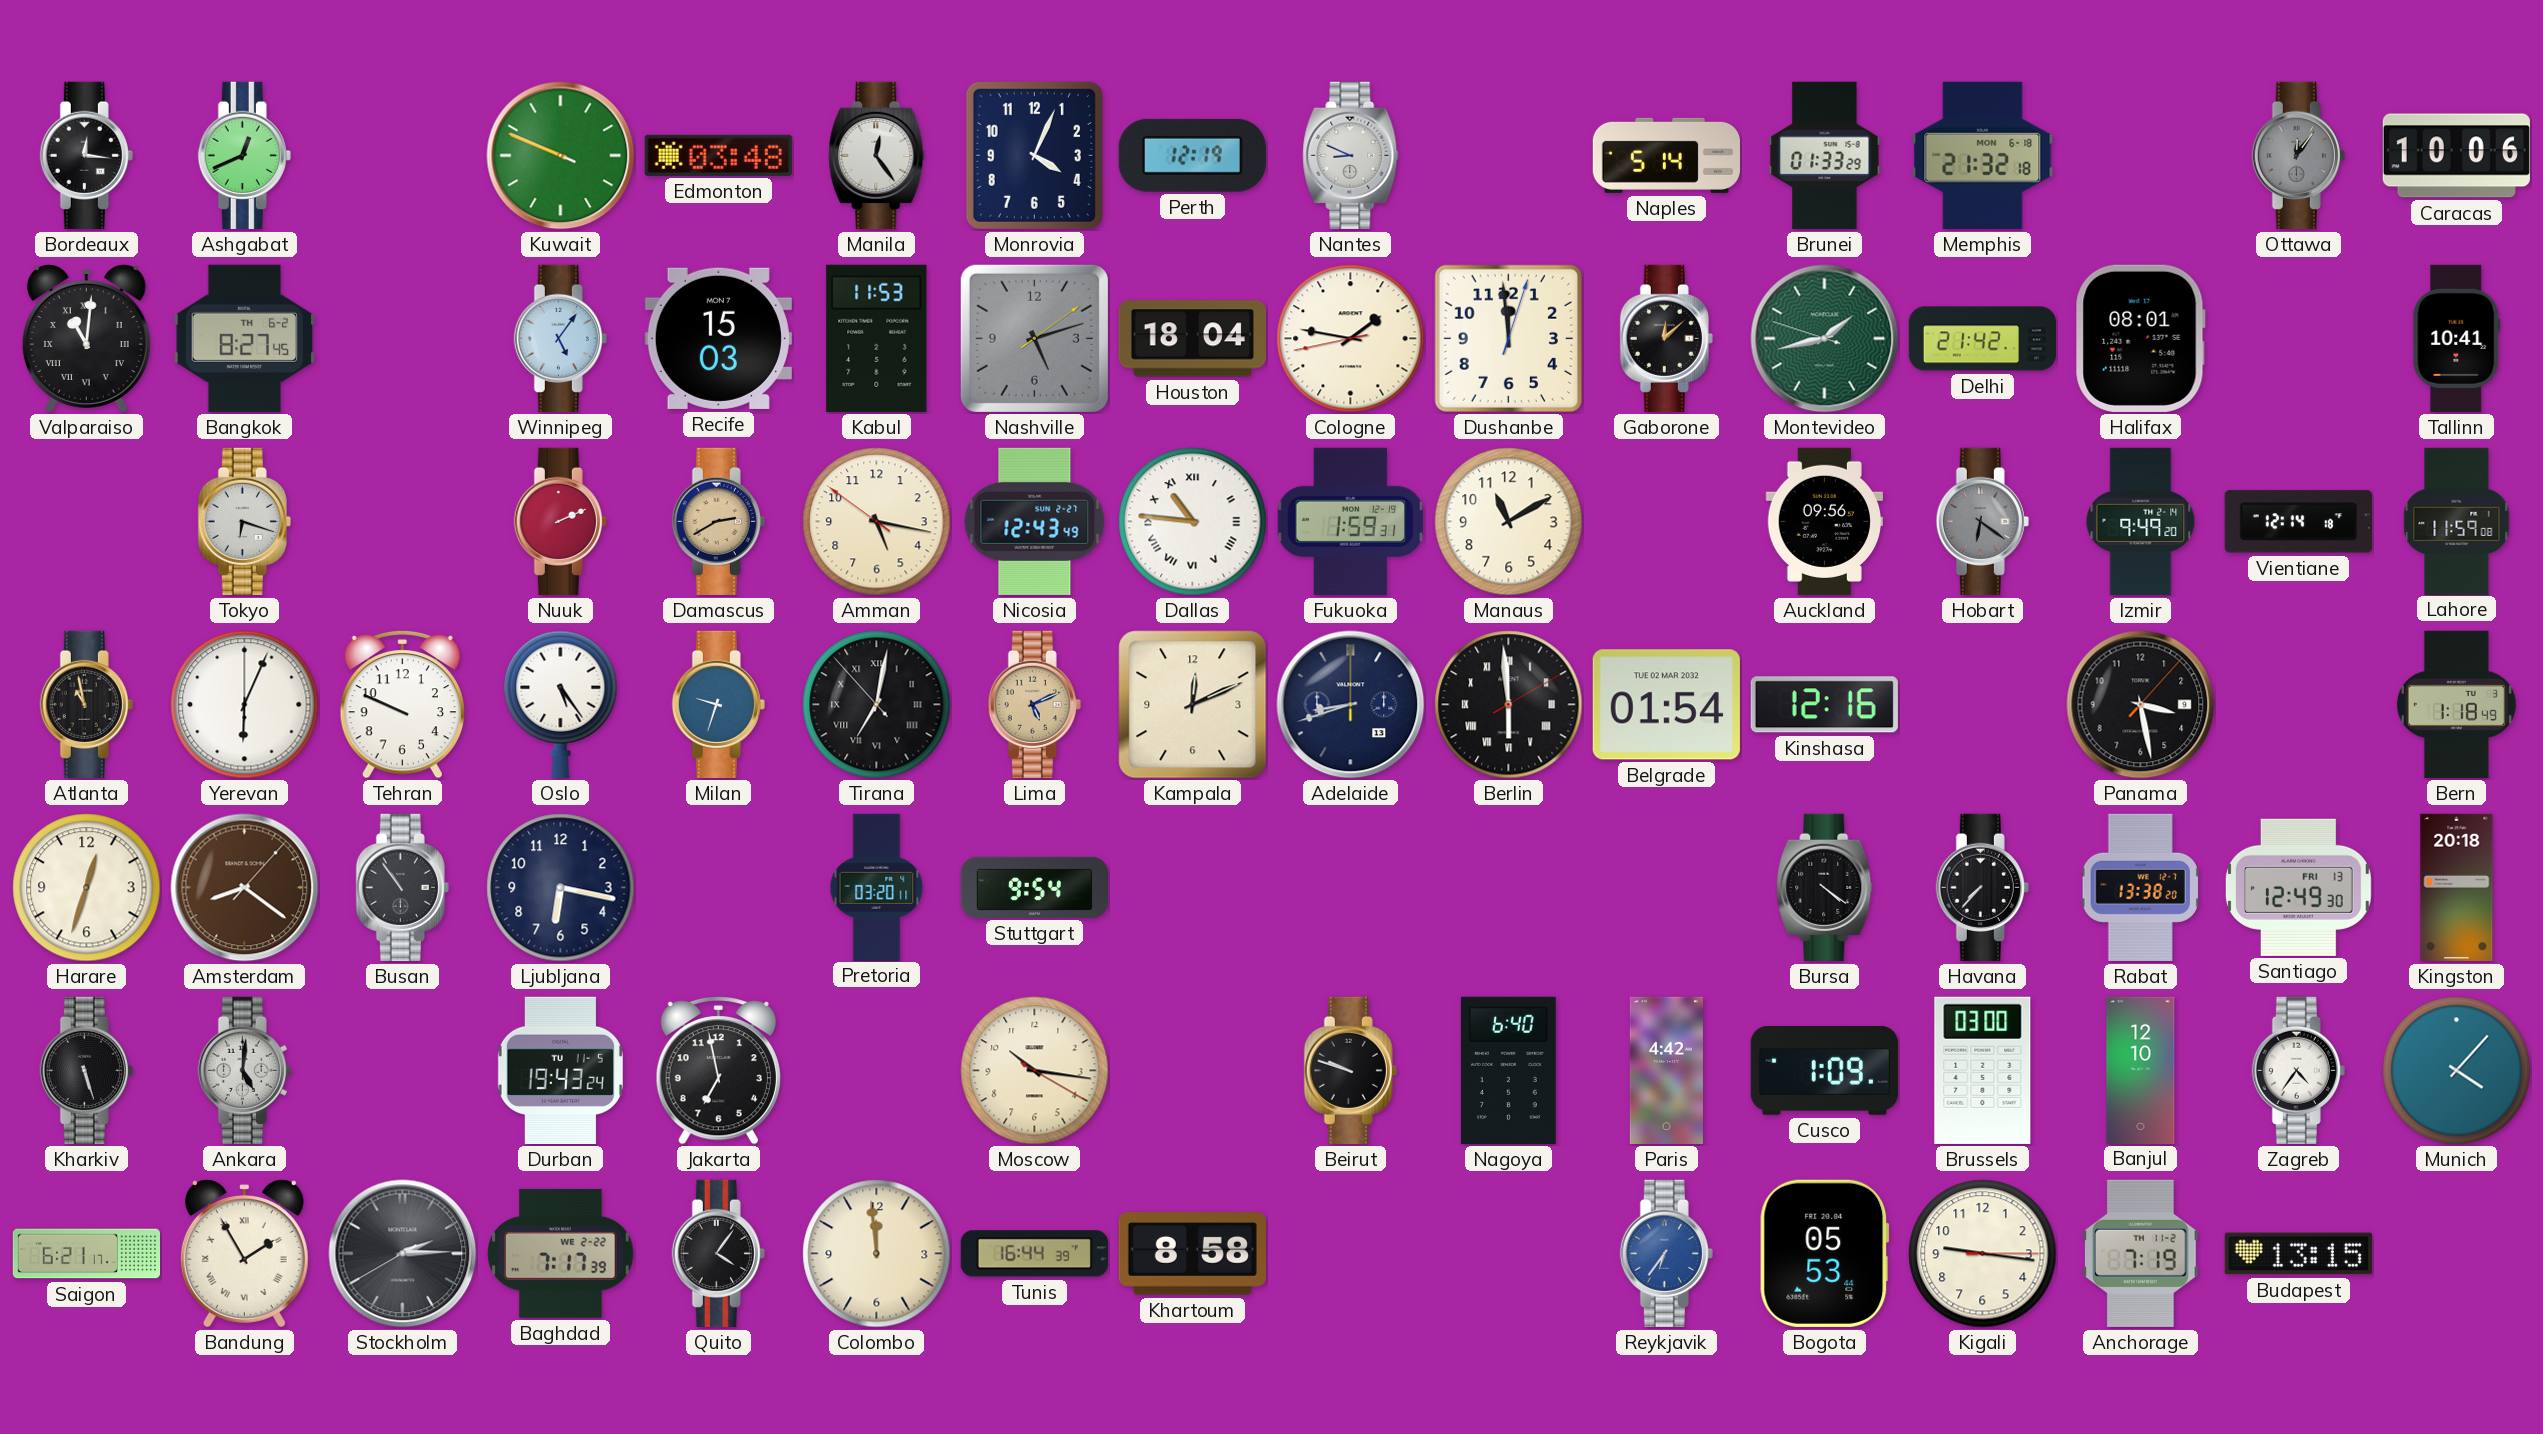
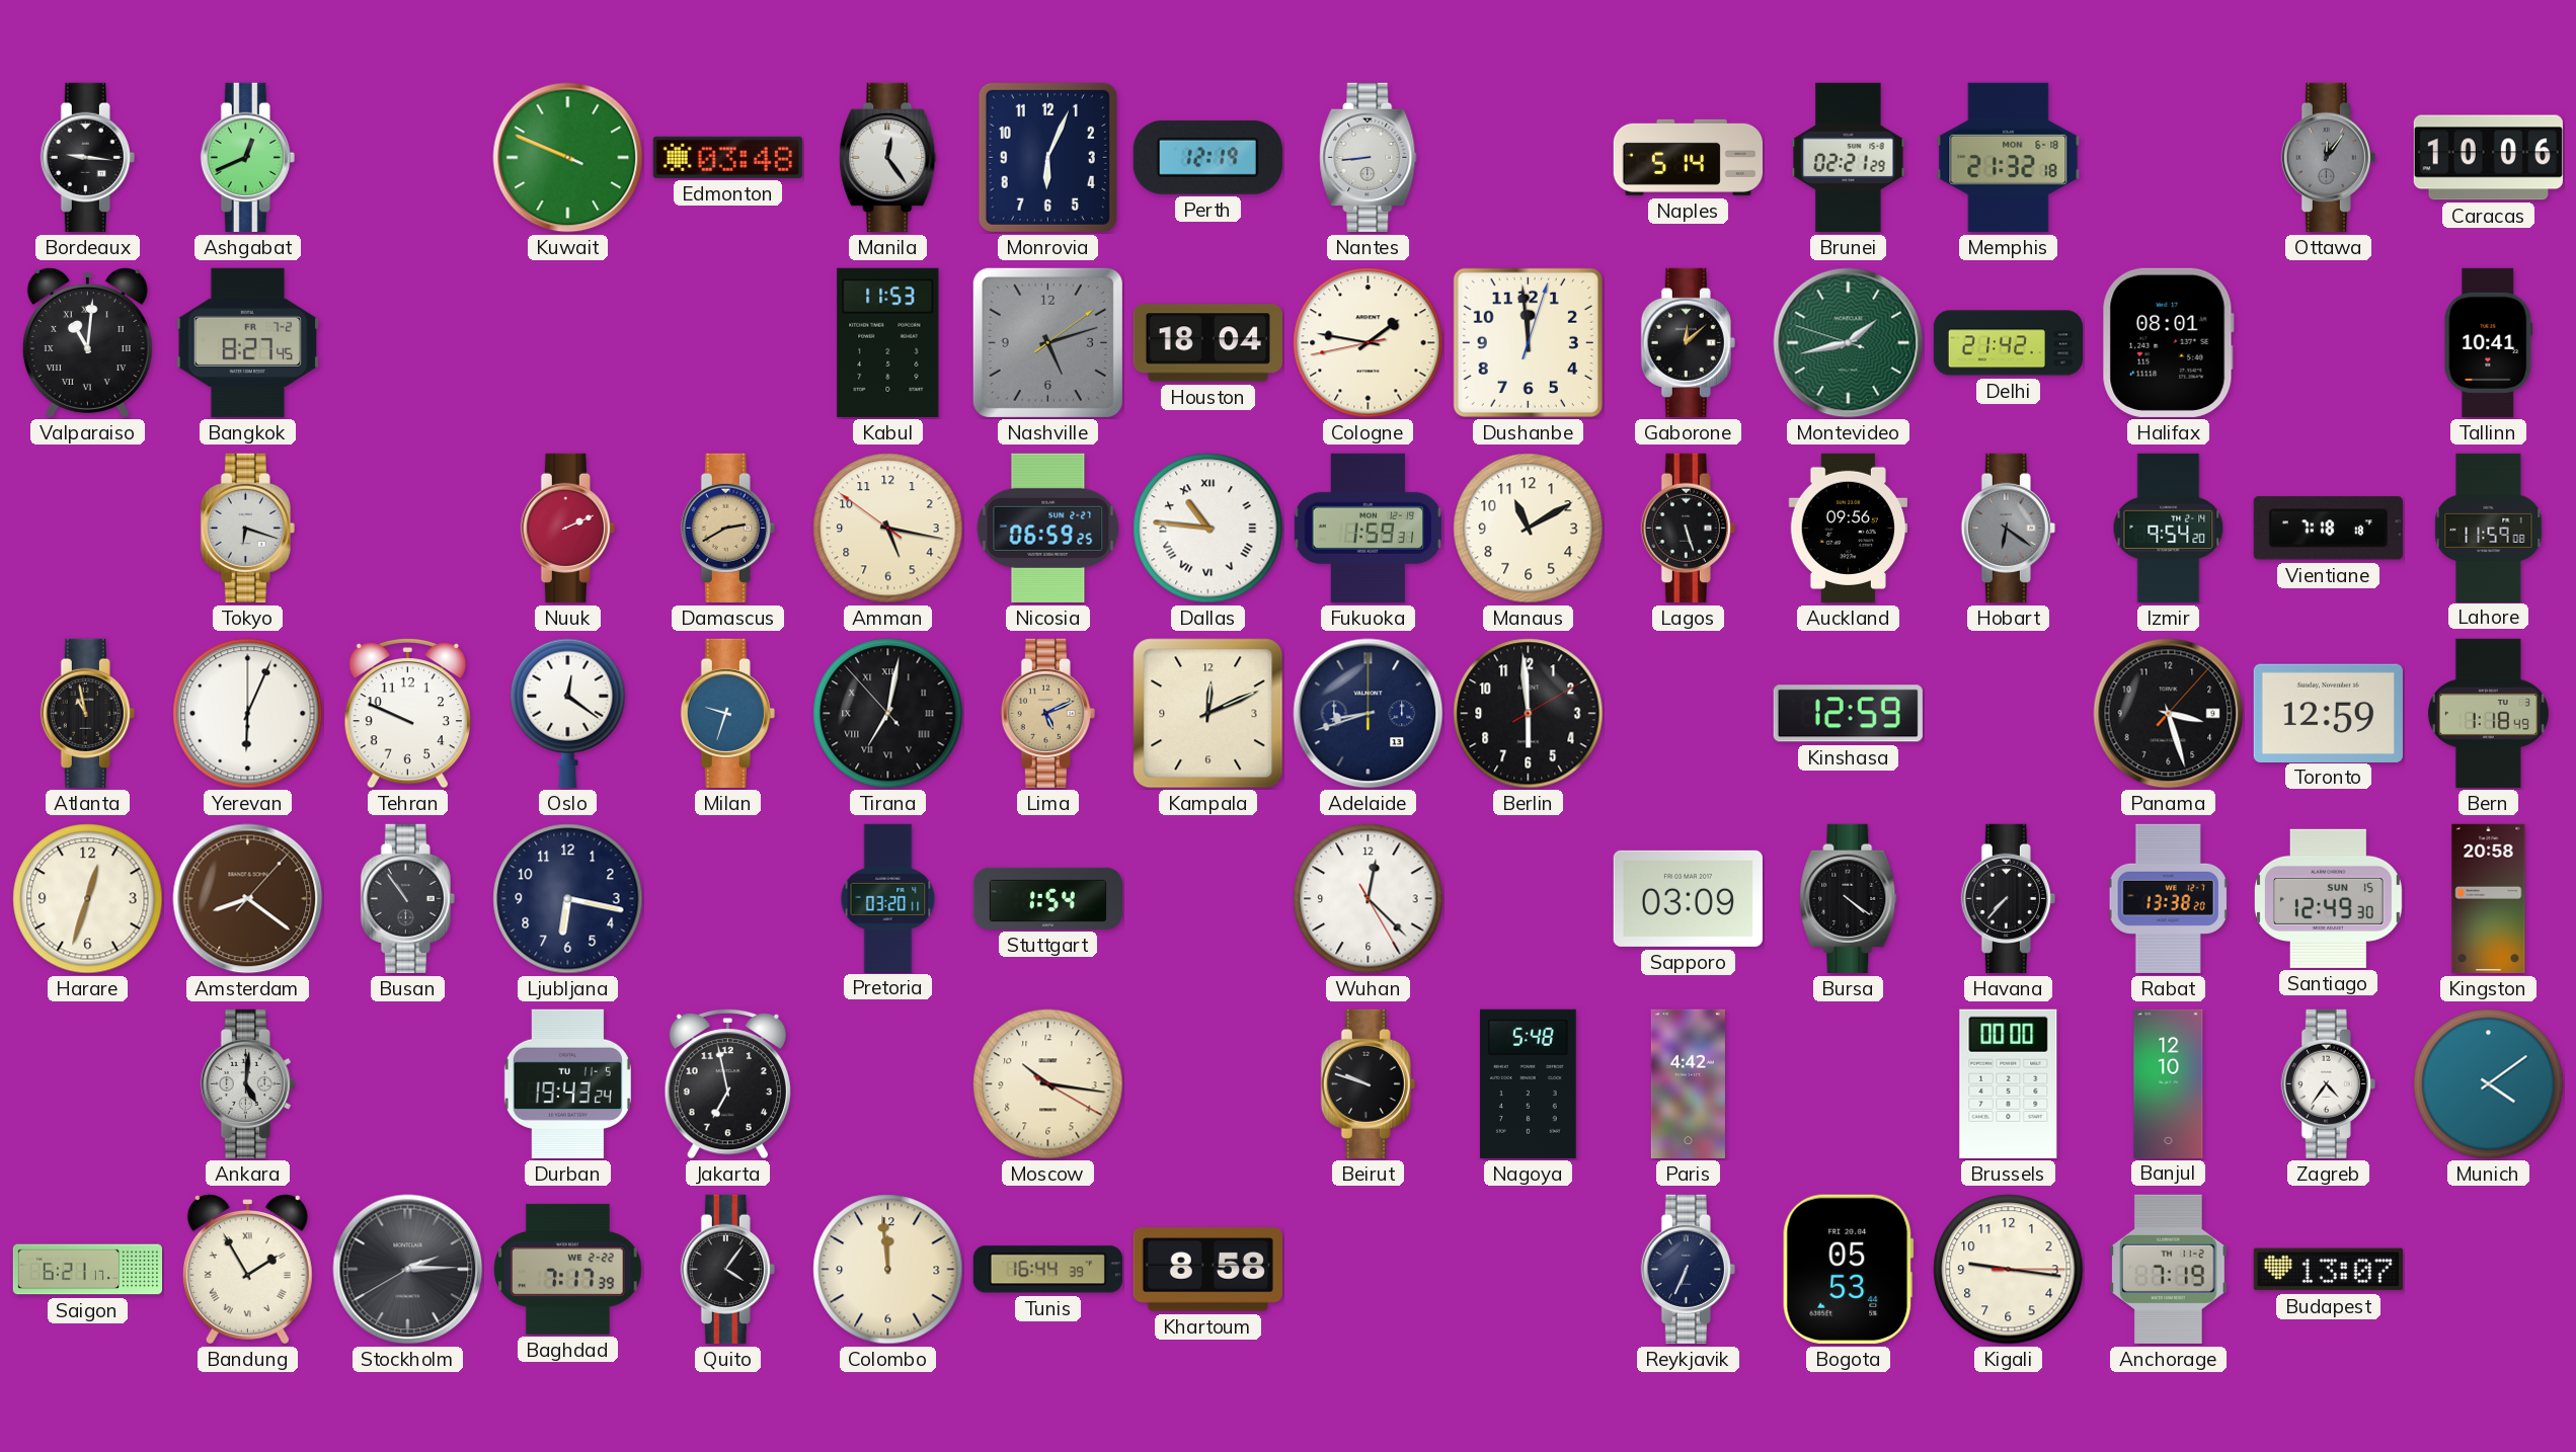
Bordeaux: 12:16 -> 9:16 (87, 157)
Monrovia: 4:04 -> 6:04 (1047, 157)
Nantes: 8:49 -> 8:44 (1369, 157)
Brunei: 01:33 -> 02:21 (1849, 157)
Bangkok date: TH 6-2 -> FR 7-2 (247, 342)
Winnipeg: 5:06 -> none (560, 338)
Recife: 15:03 -> none (718, 338)
Nicosia: 12:43 -> 06:59 (1048, 528)
Lagos: none -> 5:27 (1688, 528)
Izmir: 9:49 -> 9:54 (2169, 528)
Vientiane: 12:14 -> 7:18 (2328, 529)
Oslo: 5:24 -> 12:21 (568, 713)
Berlin numerals: Roman -> Arabic (1529, 714)
Belgrade: 01:54 -> none (1666, 705)
Kinshasa: 12:16 -> 12:59 (1848, 714)
Panama: 3:28 -> 3:27 (2169, 714)
Toronto: none -> 12:59 (2328, 713)
Stuttgart: 9:54 -> 1:54 (1047, 898)
Wuhan: none -> 12:22 (1369, 899)
Sapporo: none -> 03:09 (1688, 898)
Santiago date: FRI 13 -> SUN 15 (2328, 898)
Kingston: 20:18 -> 20:58 (2489, 898)
Kharkiv: 5:27 -> none (86, 1070)
Nagoya: 6:40 -> 5:48 (1529, 1083)
Cusco: 1:09 -> none (1824, 1071)
Brussels: 03:00 -> 00:00 (2009, 1083)
Munich: 4:07 -> 4:09 (2489, 1084)
Reykjavik: 6:36 -> 6:34 (1688, 1269)
Reykjavik dial: blue -> navy (1688, 1269)
Budapest: 13:15 -> 13:07 (2328, 1270)
